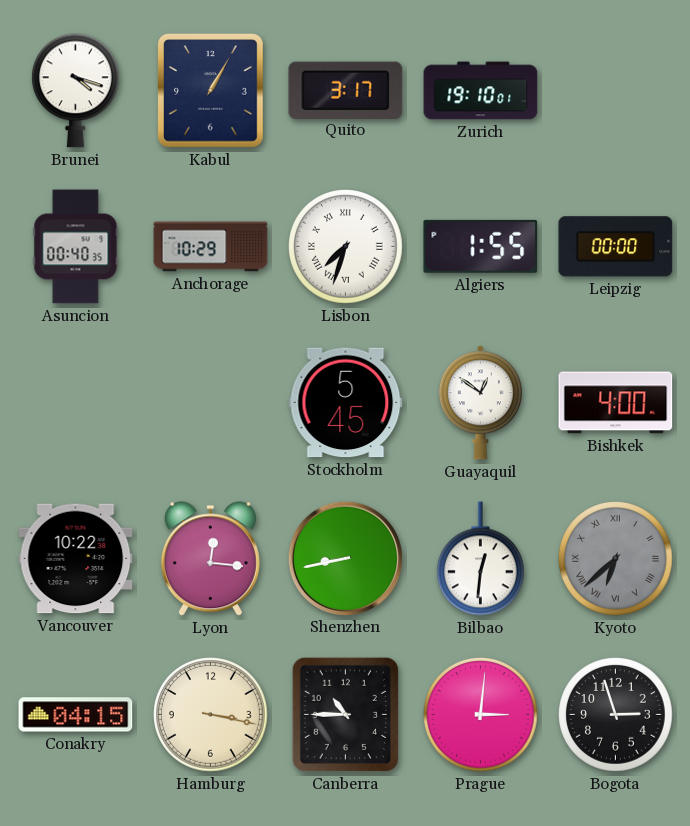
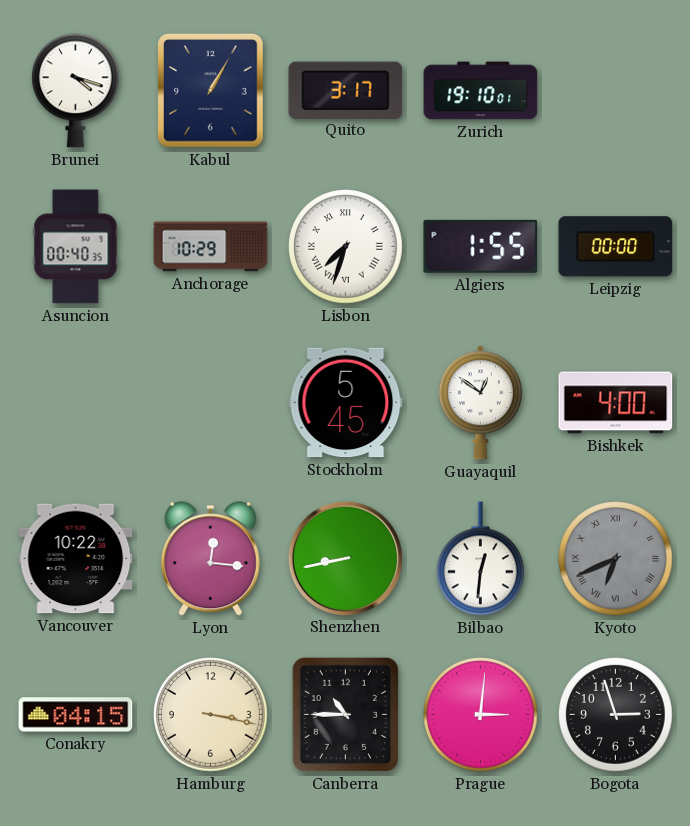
Kyoto: 6:38 -> 6:41 (616, 559)
